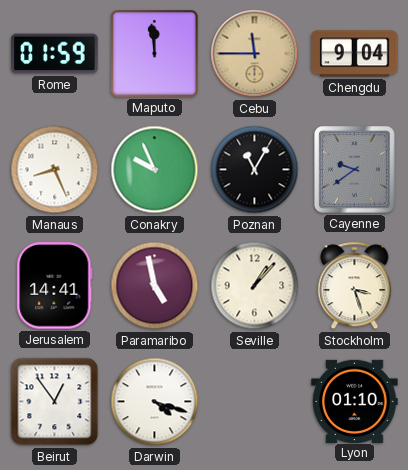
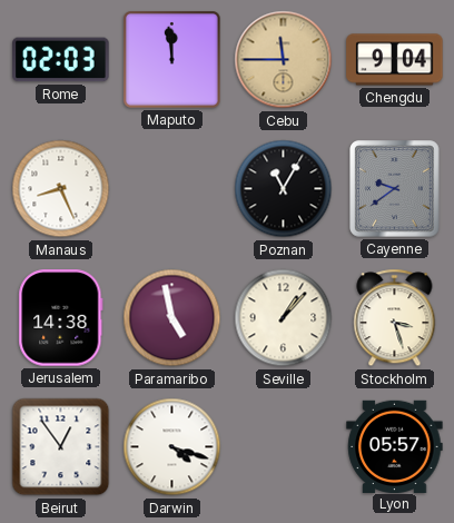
Rome: 01:59 -> 02:03 (61, 60)
Conakry: 9:56 -> none (155, 170)
Jerusalem: 14:41 -> 14:38 (61, 318)
Lyon: 01:10 -> 05:57 (395, 446)
